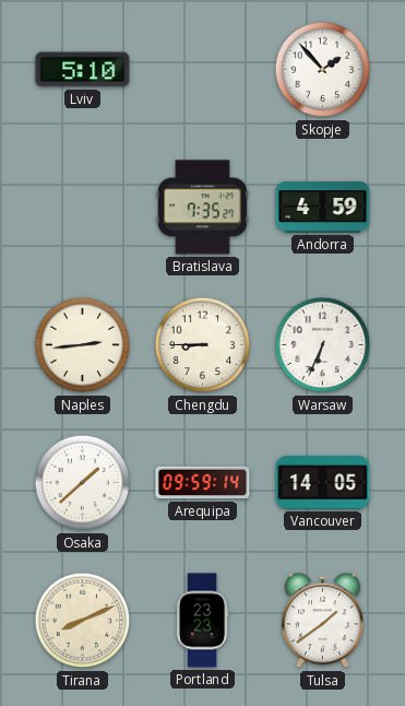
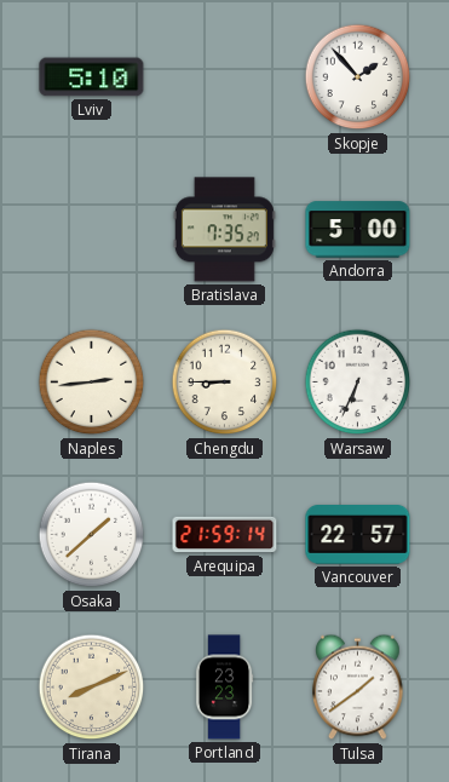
Andorra: 4:59 -> 5:00 (358, 230)
Arequipa: 09:59 -> 21:59 (225, 535)
Vancouver: 14:05 -> 22:57 (358, 535)
